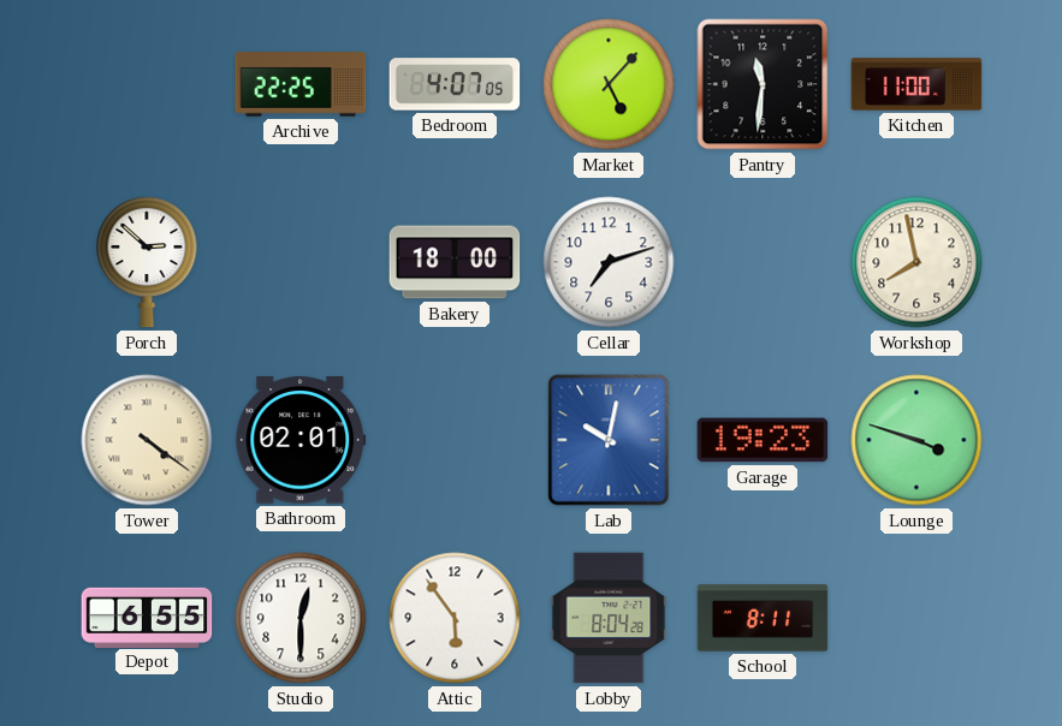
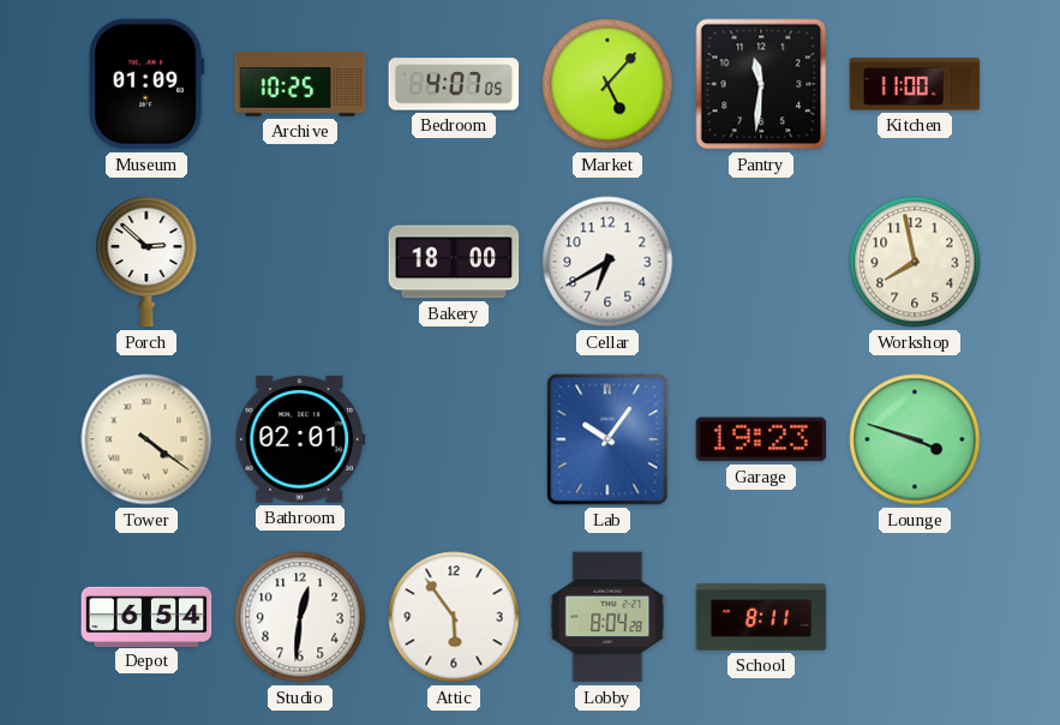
Museum: none -> 01:09 (146, 84)
Archive: 22:25 -> 10:25 (300, 84)
Cellar: 7:12 -> 6:40 (607, 262)
Lab: 10:02 -> 10:06 (607, 439)
Depot: 6:55 -> 6:54 (146, 616)
Studio: 12:30 -> 12:31 (300, 617)
